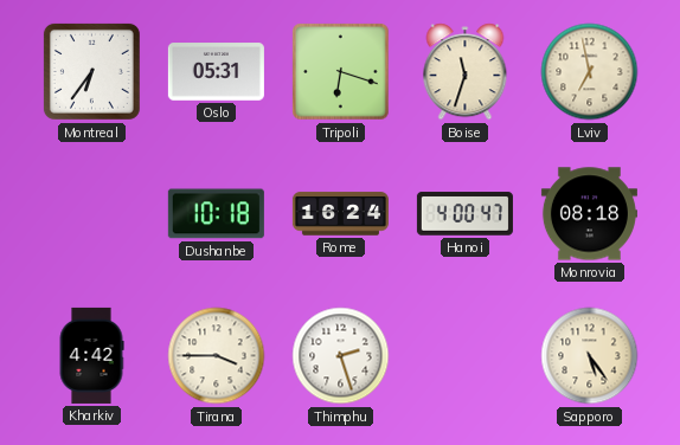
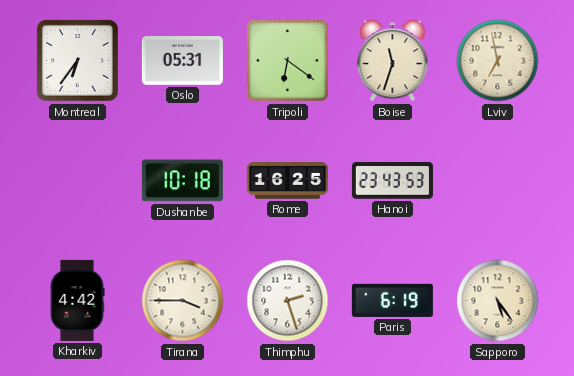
Tripoli: 6:18 -> 6:21 (288, 61)
Rome: 16:24 -> 16:25 (287, 181)
Hanoi: 4:00 -> 23:43 (392, 181)
Monrovia: 08:18 -> none (589, 214)
Paris: none -> 6:19 (392, 300)
